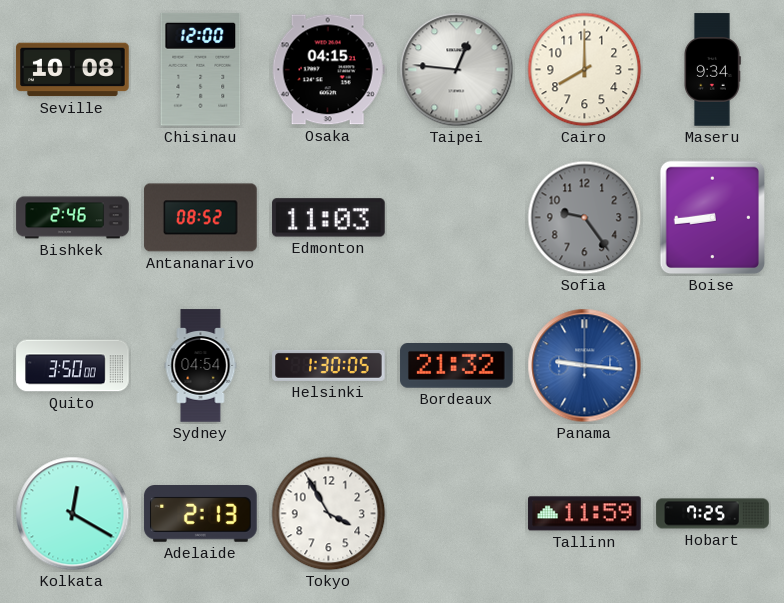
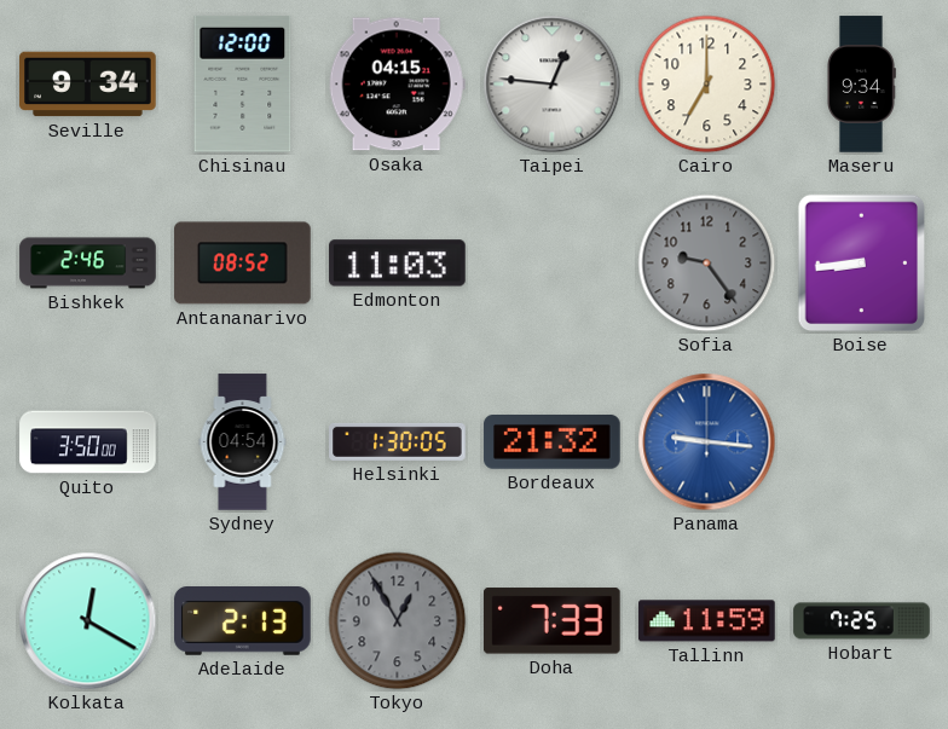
Seville: 10:08 -> 9:34 (88, 85)
Cairo: 8:00 -> 7:00 (707, 85)
Tokyo: 3:55 -> 12:55 (398, 621)
Tokyo dial: white -> grey (398, 621)
Doha: none -> 7:33 (551, 621)
